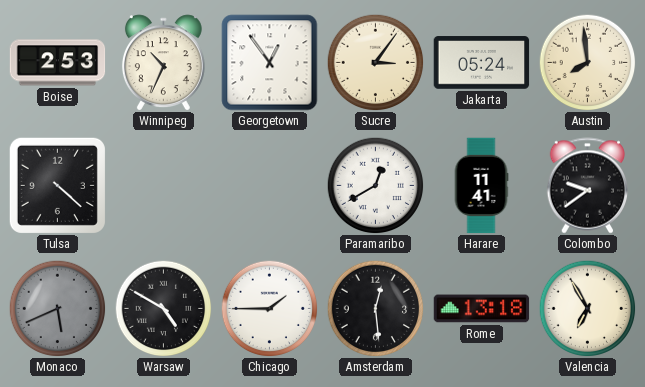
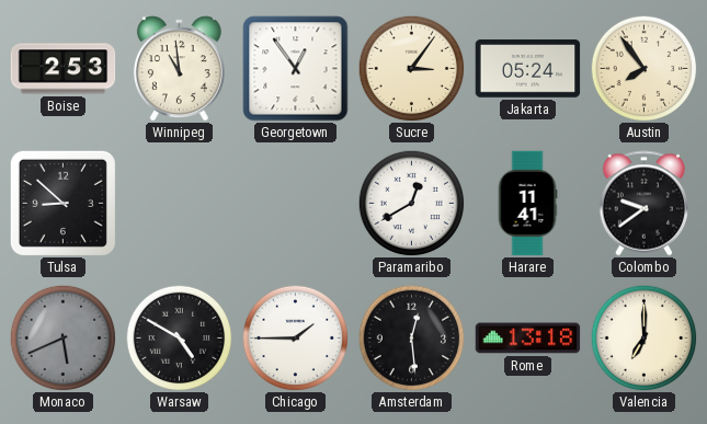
Winnipeg: 10:34 -> 10:59 (179, 69)
Austin: 7:59 -> 7:54 (643, 68)
Tulsa: 4:22 -> 8:52 (62, 203)
Valencia: 6:55 -> 7:00 (643, 337)
